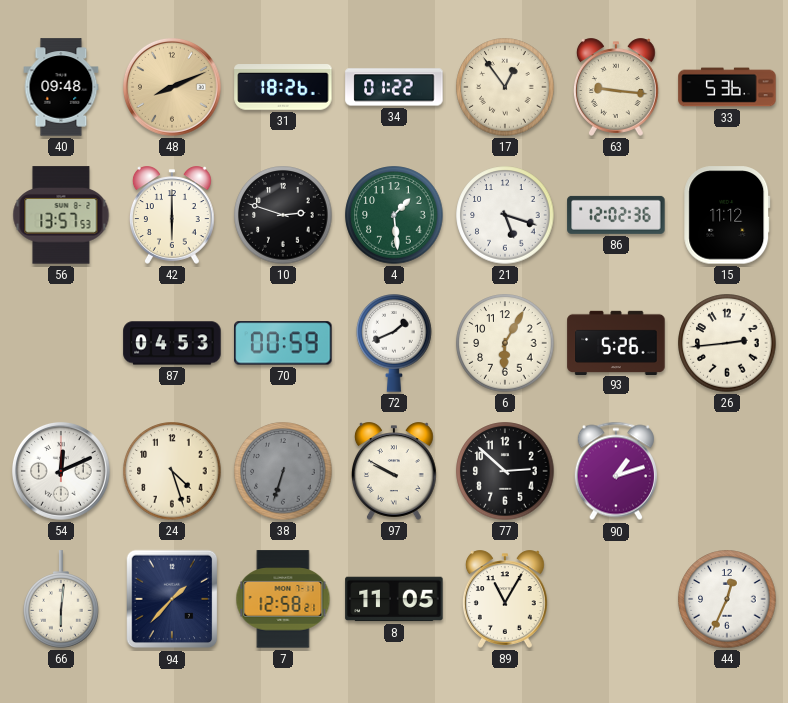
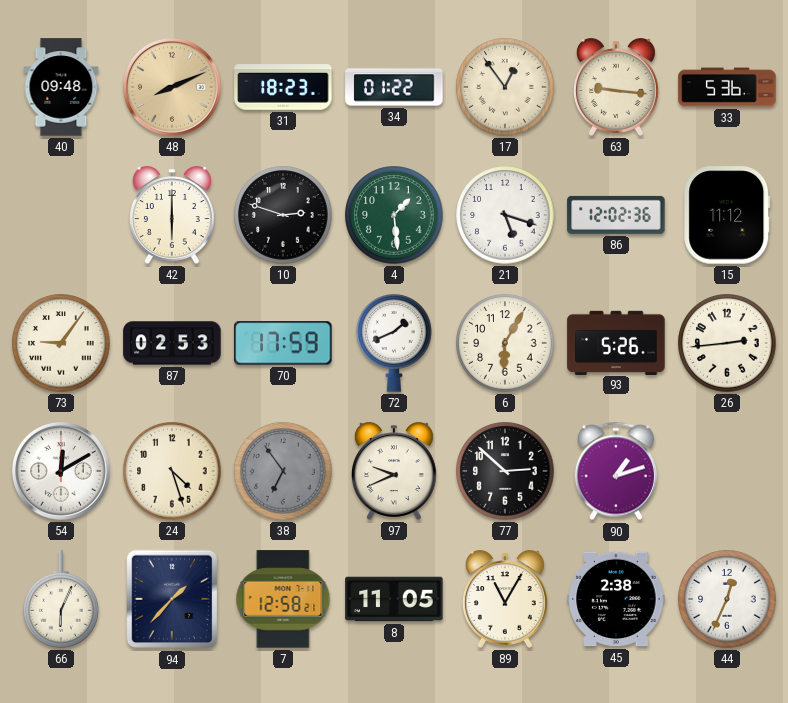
31: 18:26 -> 18:23 (283, 88)
56: 13:57 -> none (61, 215)
73: none -> 9:06 (61, 343)
87: 04:53 -> 02:53 (172, 343)
70: 00:59 -> 17:59 (283, 343)
54: 12:11 -> 12:10 (61, 471)
38: 6:33 -> 6:54 (283, 471)
97: 9:50 -> 9:41 (394, 471)
66: 6:01 -> 6:04 (61, 599)
45: none -> 2:38 (616, 599)
